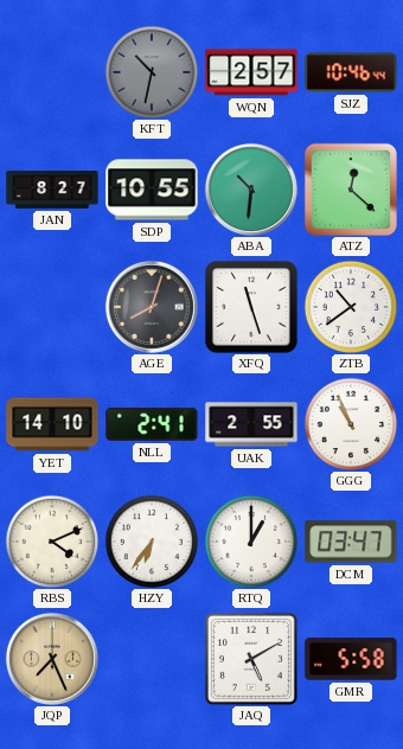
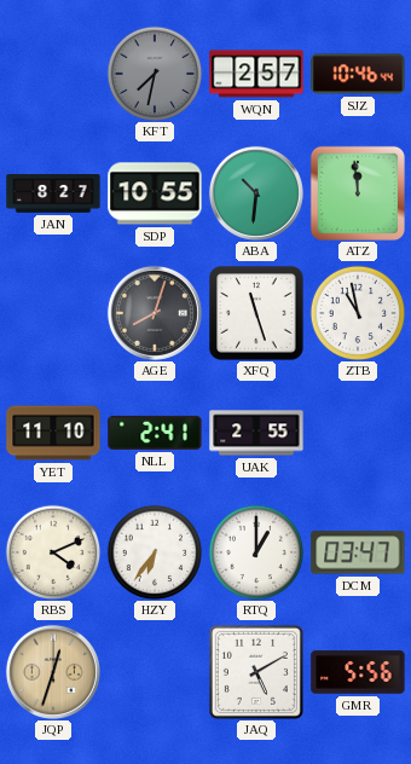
KFT: 10:32 -> 7:32 (155, 74)
ATZ: 12:22 -> 11:59 (358, 193)
ZTB: 10:39 -> 10:58 (358, 313)
YET: 14:10 -> 11:10 (53, 433)
GGG: 10:56 -> none (351, 424)
JQP: 7:26 -> 12:33 (53, 672)
GMR: 5:58 -> 5:56 (358, 672)
